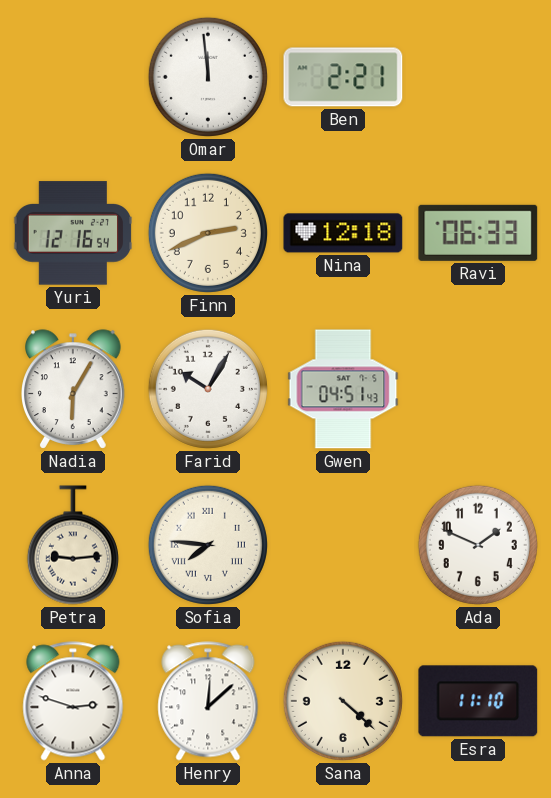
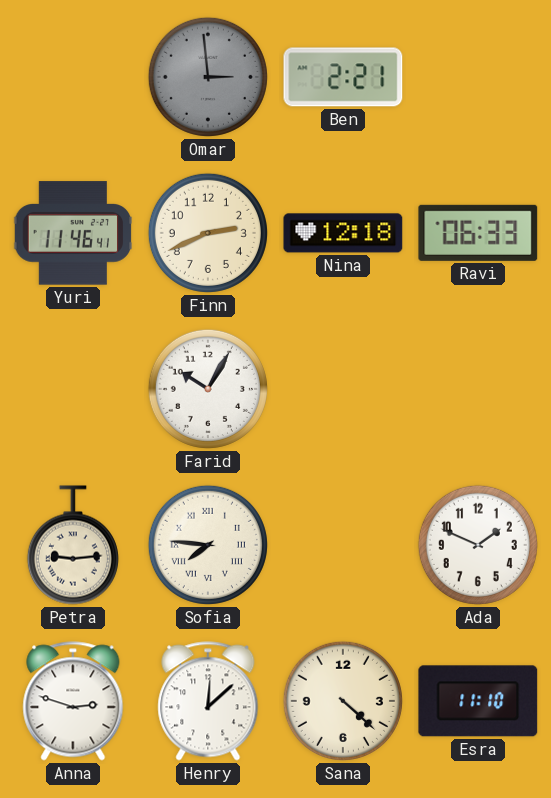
Omar: 11:59 -> 2:59 (208, 77)
Omar dial: white -> grey (208, 77)
Yuri: 12:16 -> 11:46 (73, 233)
Nadia: 6:05 -> none (74, 389)
Gwen: 04:51 -> none (343, 389)
